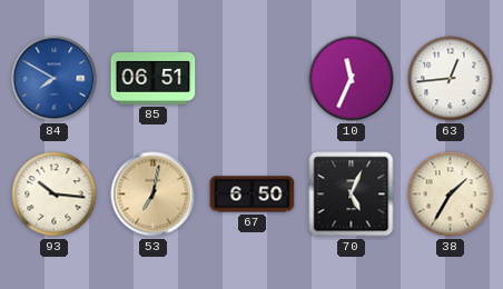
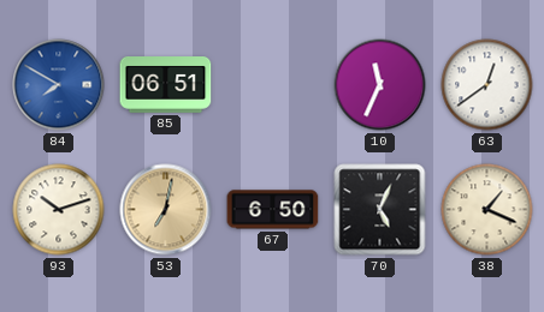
63: 12:44 -> 12:39 (487, 85)
93: 10:16 -> 10:12 (59, 210)
38: 1:35 -> 1:19 (487, 210)
